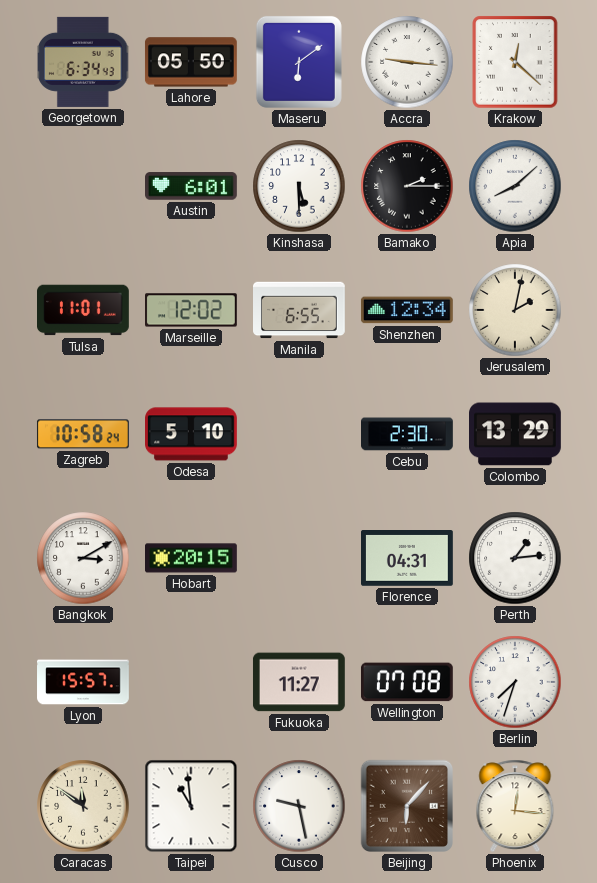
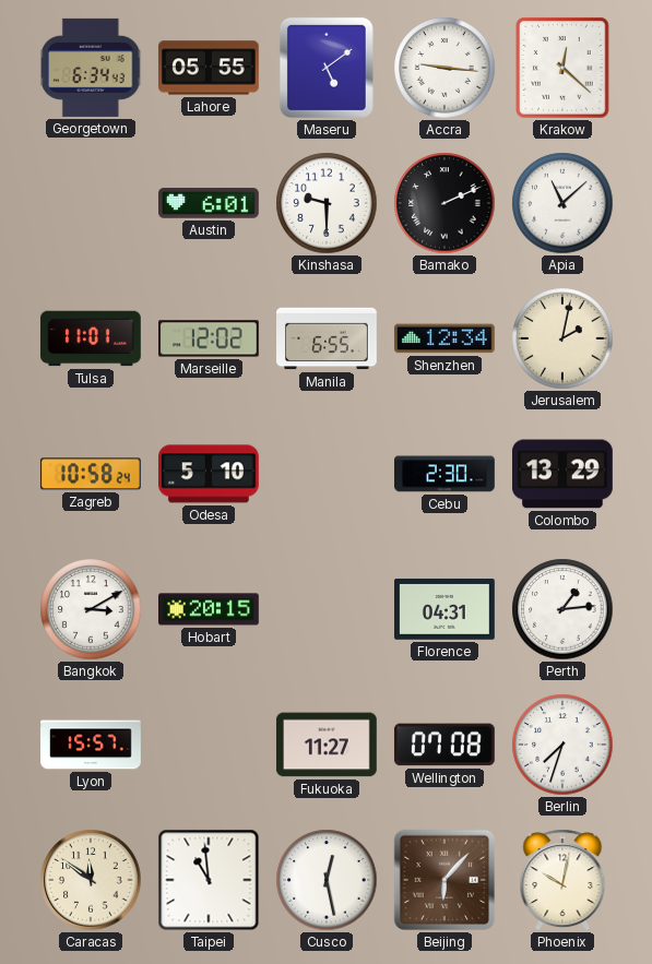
Lahore: 05:50 -> 05:55 (209, 68)
Maseru: 6:09 -> 5:09 (327, 68)
Kinshasa: 5:30 -> 9:30 (327, 203)
Bamako: 2:15 -> 2:11 (444, 203)
Apia: 8:08 -> 11:08 (562, 203)
Cusco: 9:28 -> 12:28 (327, 880)
Phoenix: 12:16 -> 10:02 (562, 880)
